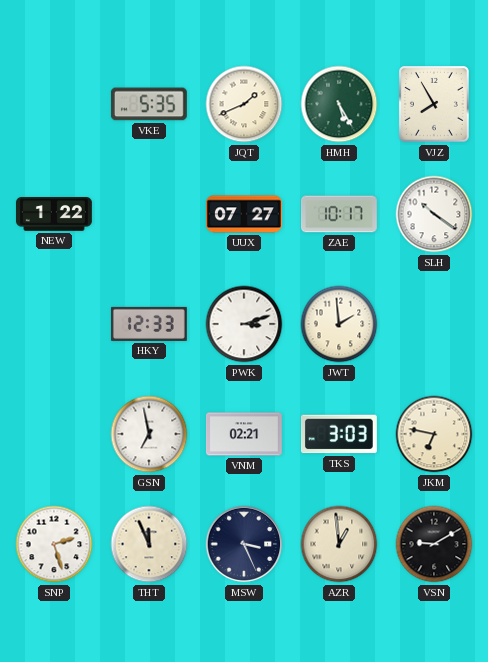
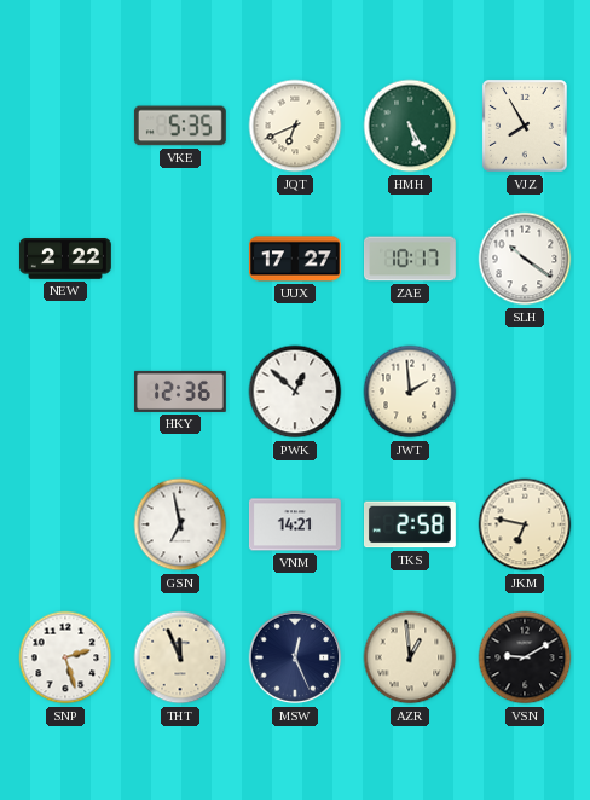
JQT: 1:41 -> 6:41 (295, 126)
NEW: 1:22 -> 2:22 (65, 259)
UUX: 07:27 -> 17:27 (295, 259)
HKY: 12:33 -> 12:36 (180, 392)
PWK: 3:12 -> 12:52 (295, 392)
VNM: 02:21 -> 14:21 (295, 524)
TKS: 3:03 -> 2:58 (410, 524)
MSW: 3:26 -> 12:26 (295, 657)
